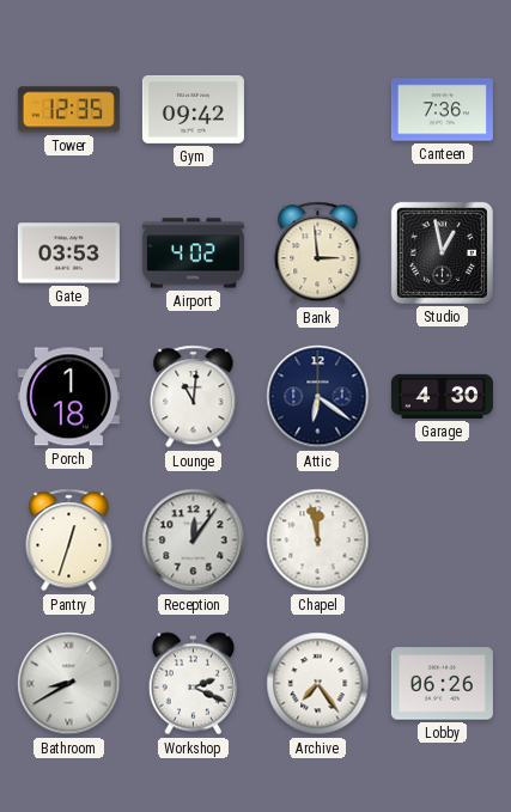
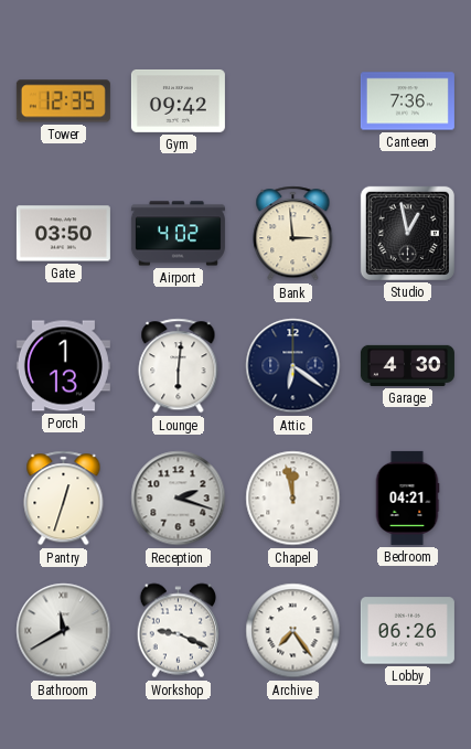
Gate: 03:53 -> 03:50 (63, 234)
Porch: 1:18 -> 1:13 (63, 366)
Lounge: 11:01 -> 6:01 (179, 366)
Reception: 12:06 -> 2:18 (179, 499)
Bedroom: none -> 04:21 (407, 497)
Bathroom: 8:40 -> 11:40 (64, 631)
Workshop: 2:19 -> 9:19 (178, 631)
